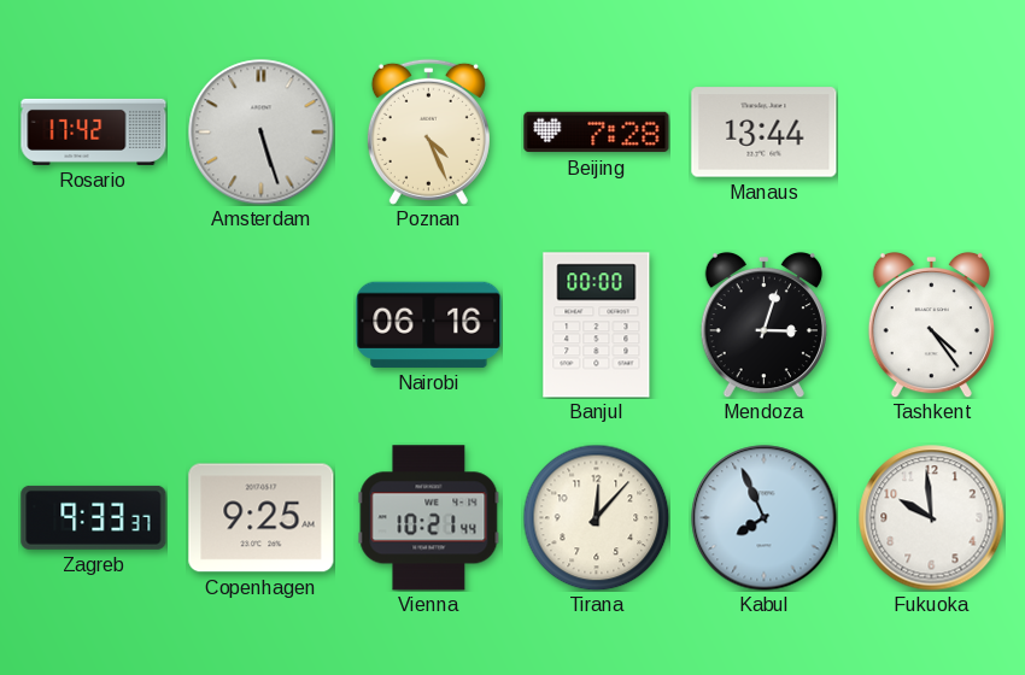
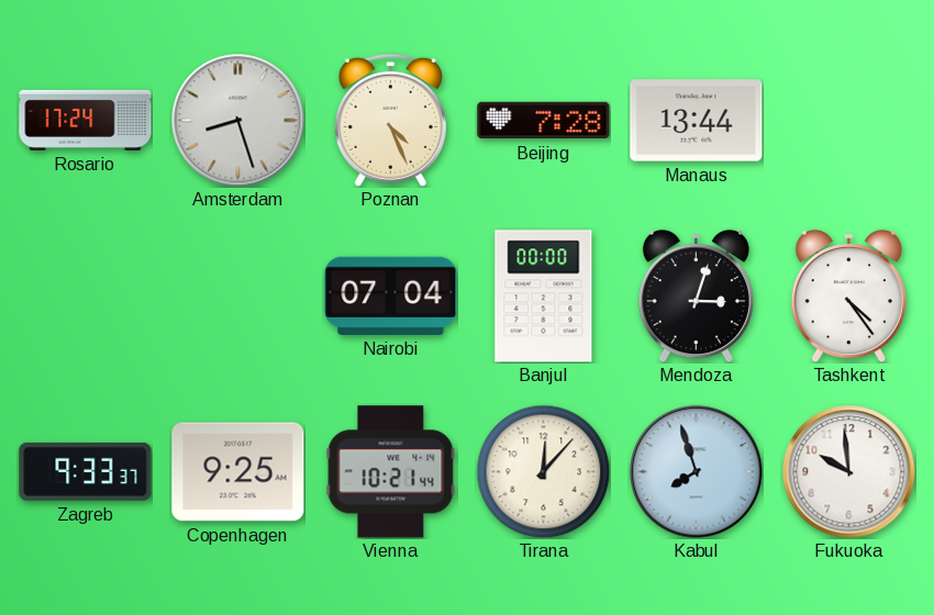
Rosario: 17:42 -> 17:24 (86, 120)
Amsterdam: 5:27 -> 8:27 (238, 121)
Nairobi: 06:16 -> 07:04 (391, 295)
Kabul: 7:56 -> 7:57 (697, 472)
